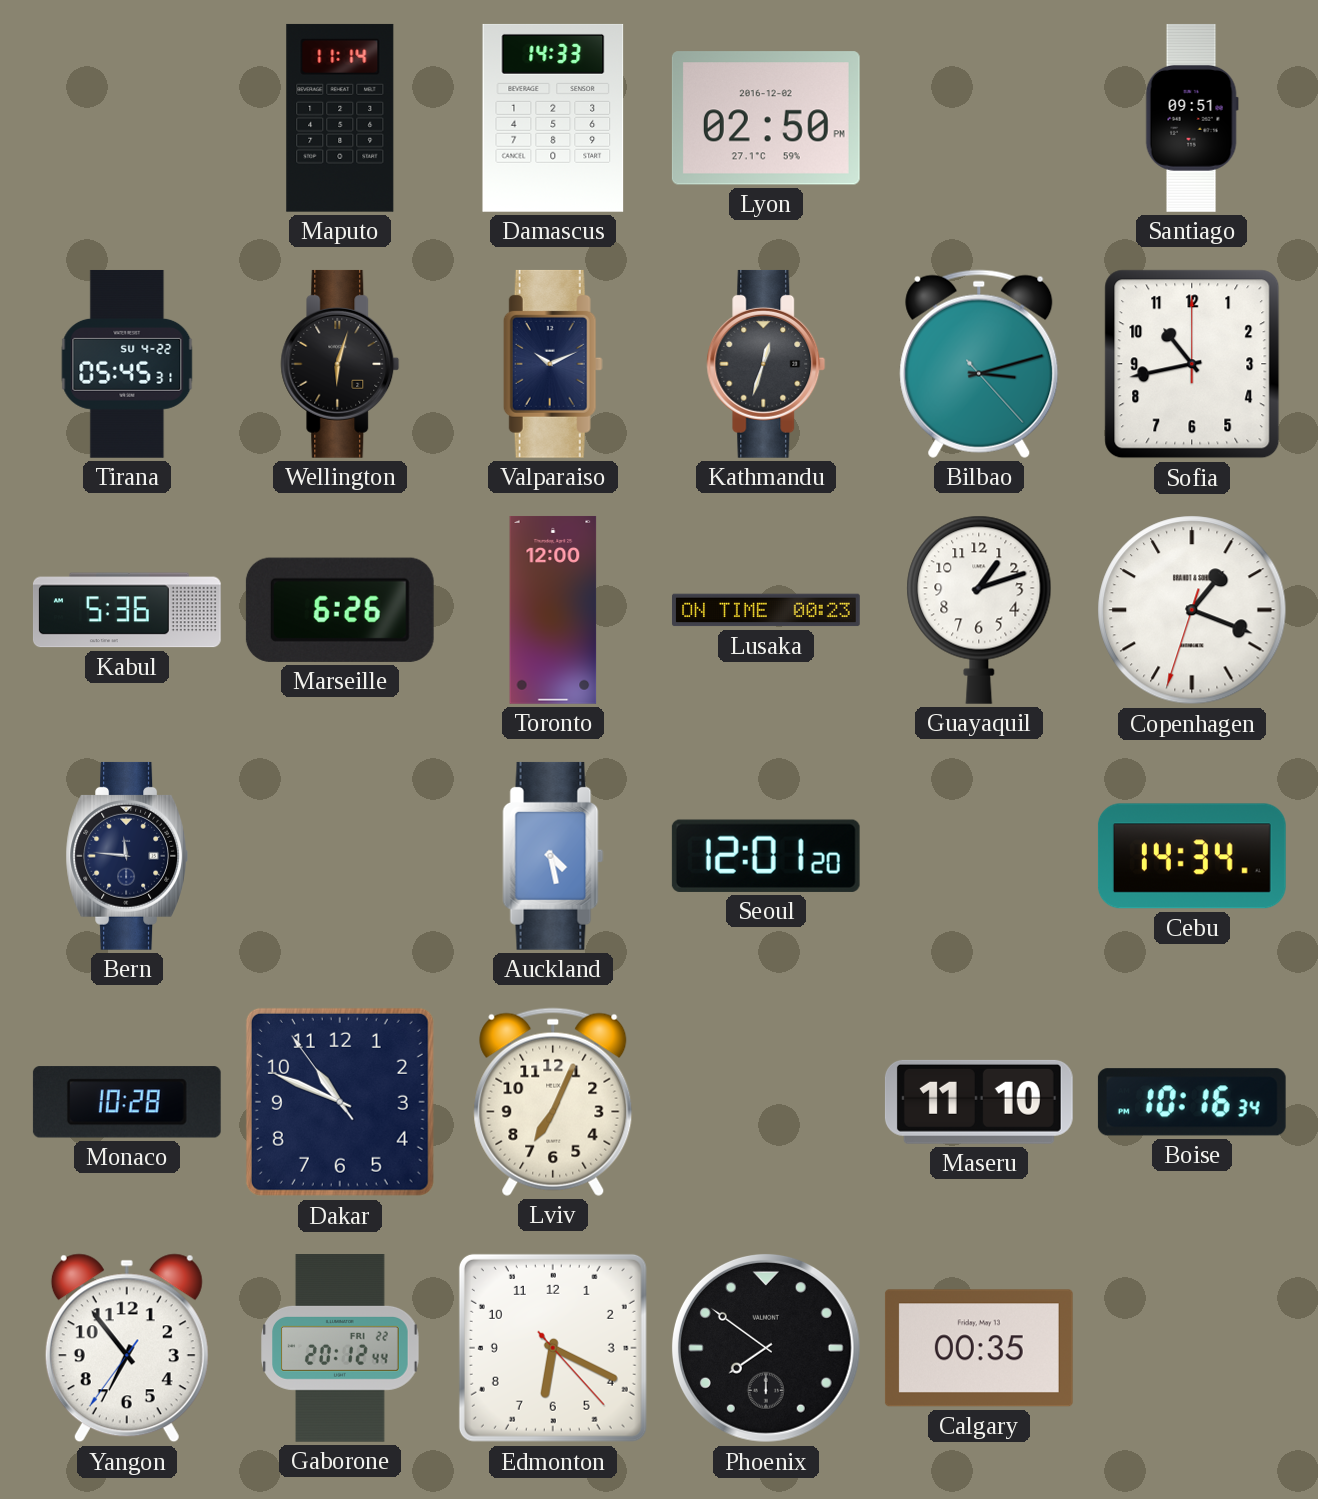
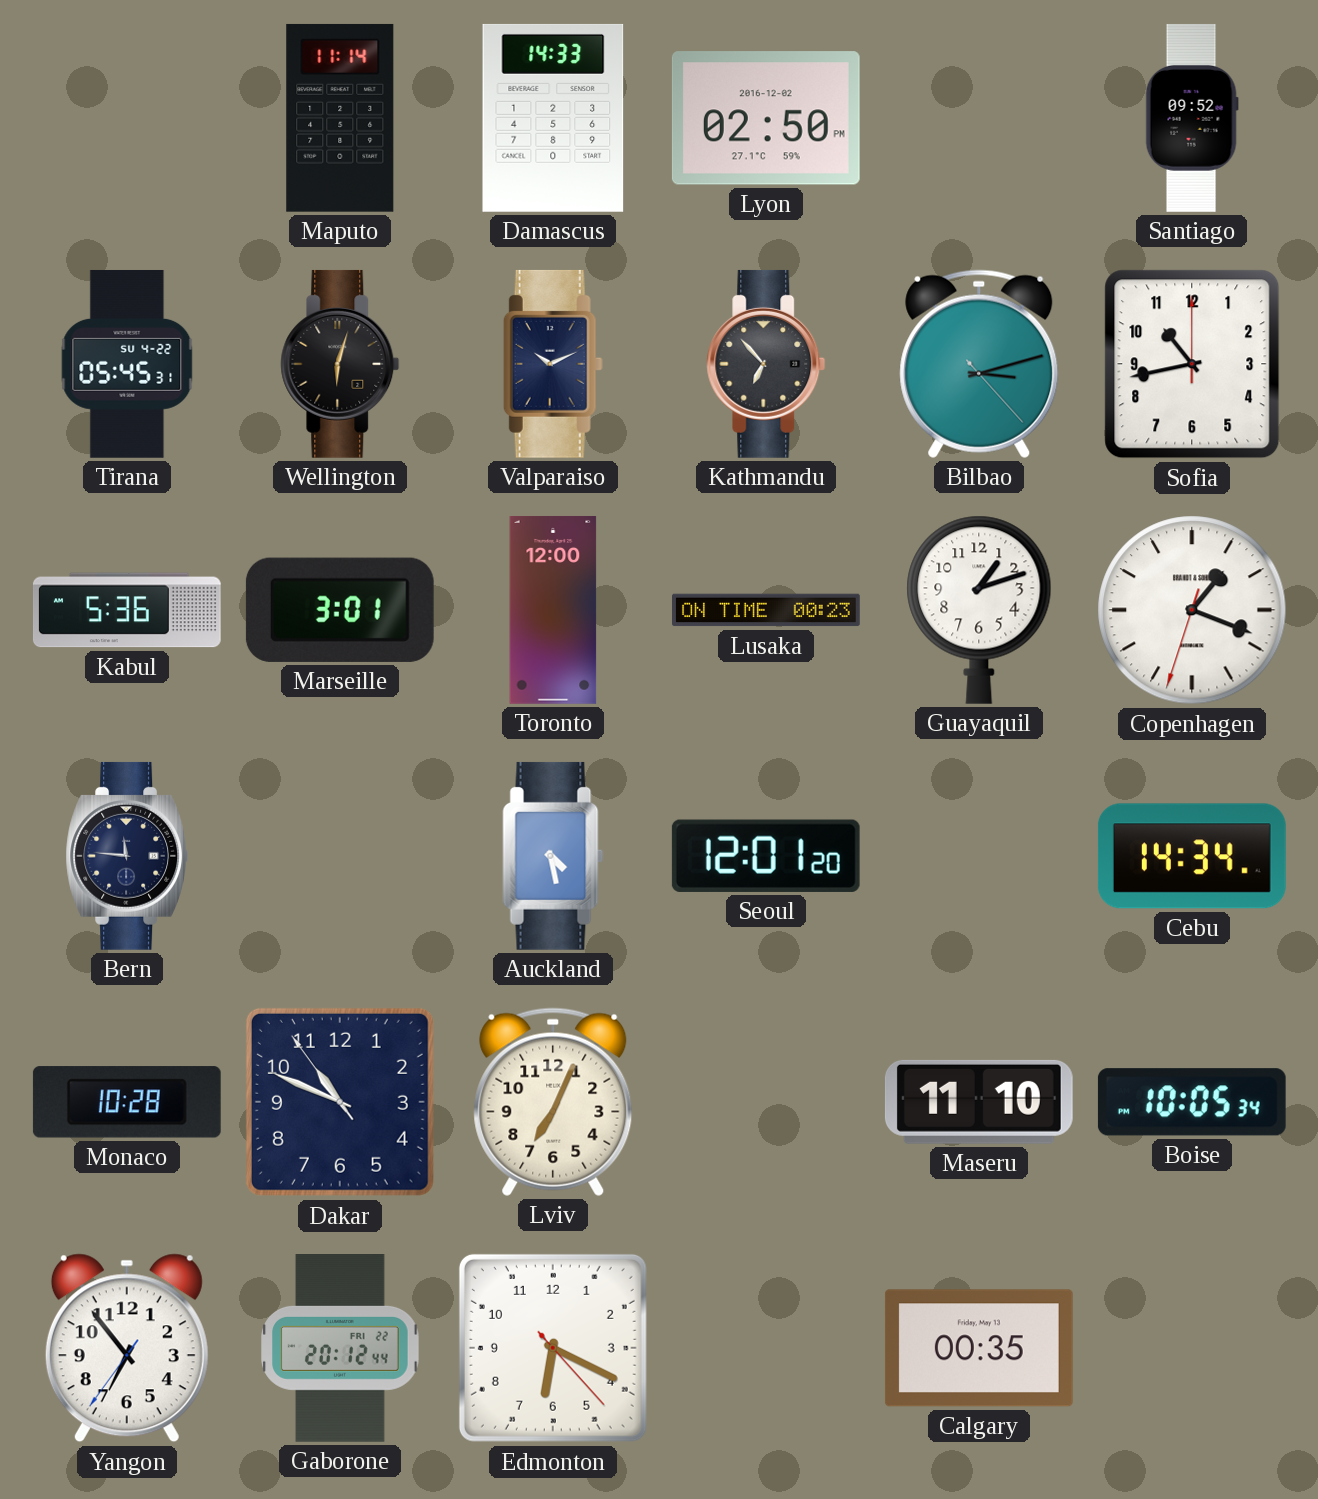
Santiago: 09:51 -> 09:52 (1192, 118)
Kathmandu: 12:33 -> 6:53 (766, 364)
Marseille: 6:26 -> 3:01 (340, 610)
Boise: 10:16 -> 10:05 (1192, 1102)
Phoenix: 7:51 -> none (766, 1348)
